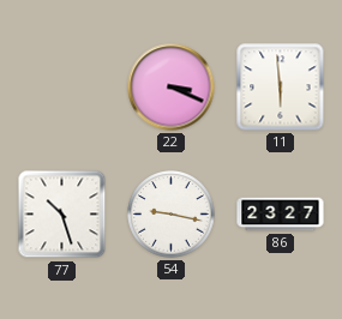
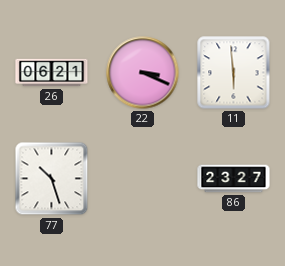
26: none -> 06:21 (52, 73)
54: 9:17 -> none (172, 215)
